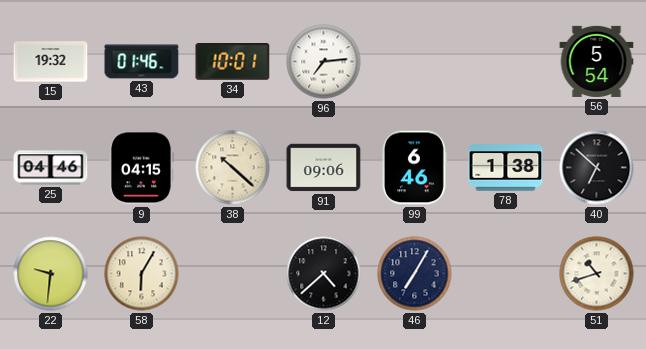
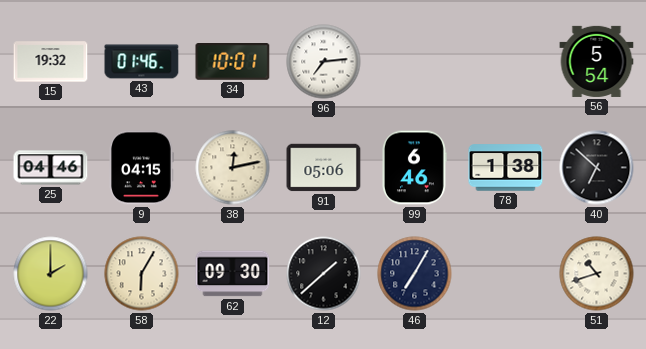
38: 10:22 -> 12:13 (233, 168)
91: 09:06 -> 05:06 (324, 168)
22: 9:31 -> 2:00 (51, 274)
62: none -> 09:30 (233, 274)
12: 4:38 -> 1:38 (324, 274)
